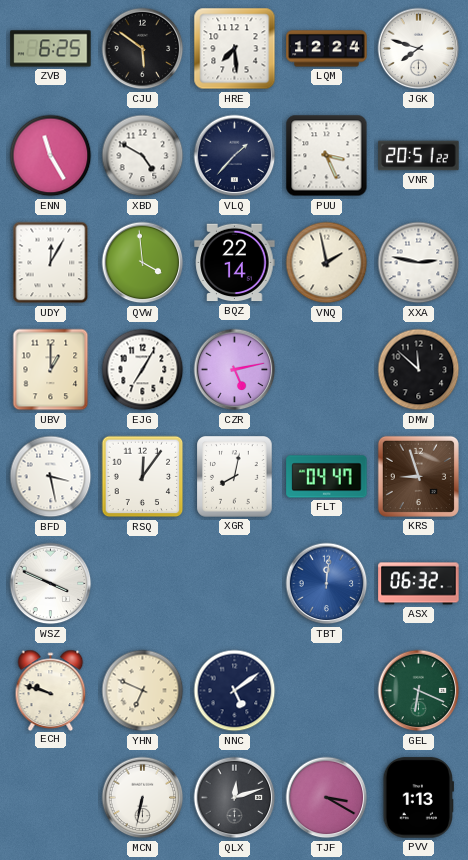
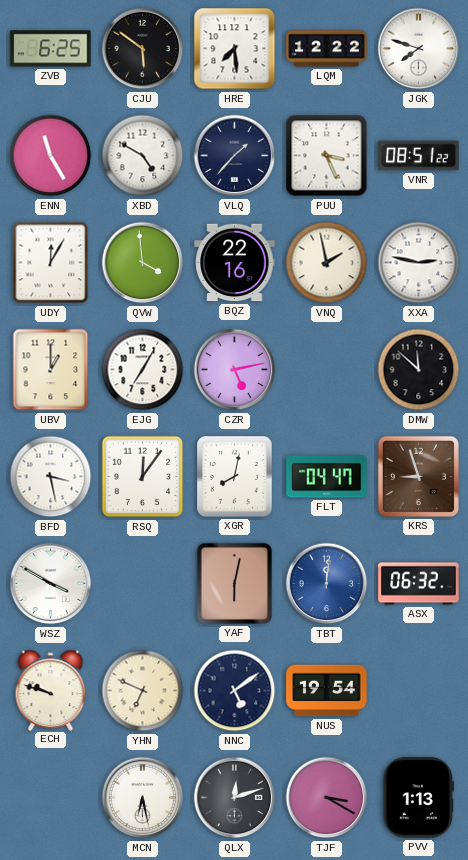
LQM: 12:24 -> 12:22 (327, 49)
VNR: 20:51 -> 08:51 (419, 156)
BQZ: 22:14 -> 22:16 (235, 263)
WSZ: 3:49 -> 3:50 (51, 584)
YAF: none -> 6:02 (234, 583)
NUS: none -> 19:54 (327, 691)
GEL: 6:19 -> none (419, 691)
MCN: 6:32 -> 6:28 (143, 798)
